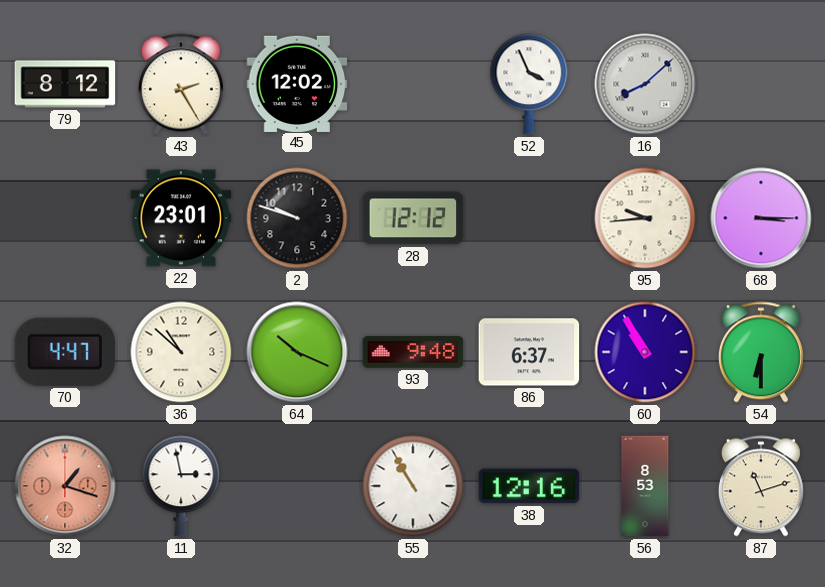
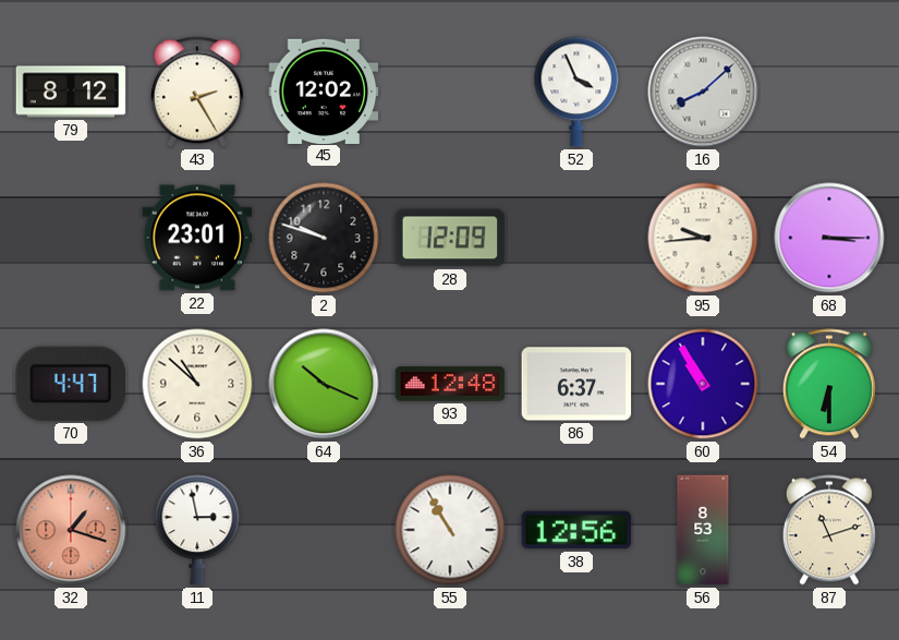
28: 12:12 -> 12:09 (450, 238)
93: 9:48 -> 12:48 (450, 384)
38: 12:16 -> 12:56 (576, 530)
